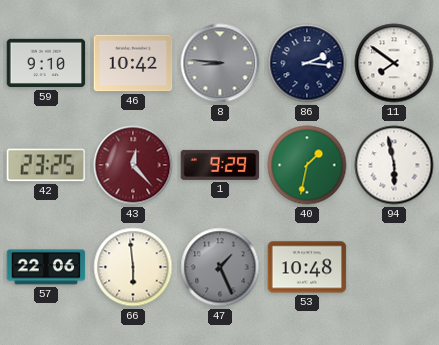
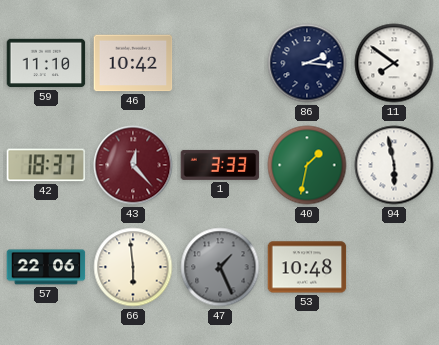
59: 9:10 -> 11:10 (46, 63)
8: 8:46 -> none (220, 63)
42: 23:25 -> 18:37 (46, 165)
1: 9:29 -> 3:33 (220, 165)
